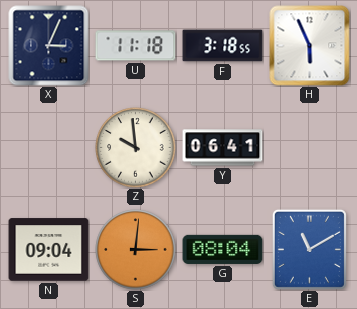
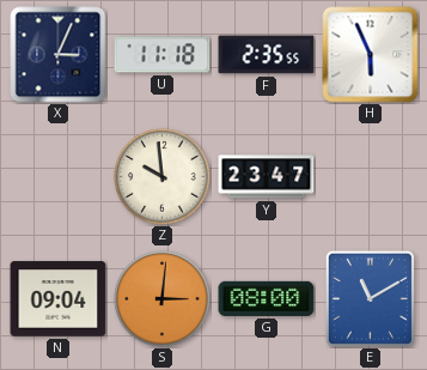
F: 3:18 -> 2:35 (267, 55)
Y: 06:41 -> 23:47 (267, 177)
G: 08:04 -> 08:00 (267, 298)
